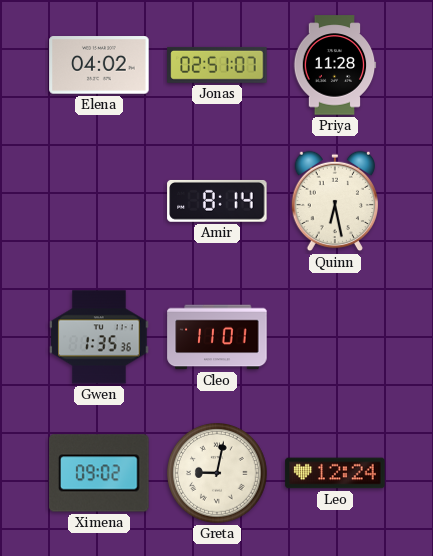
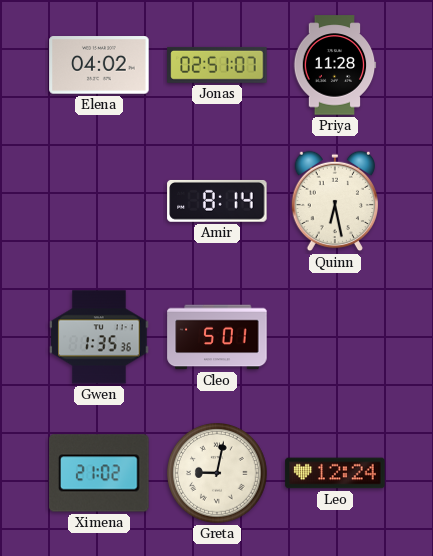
Cleo: 11:01 -> 5:01 (217, 337)
Ximena: 09:02 -> 21:02 (99, 473)
